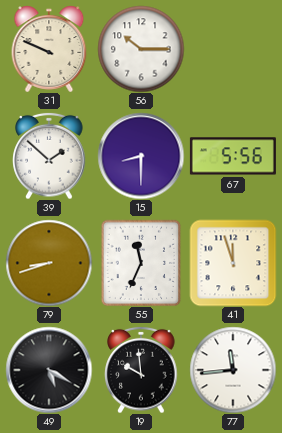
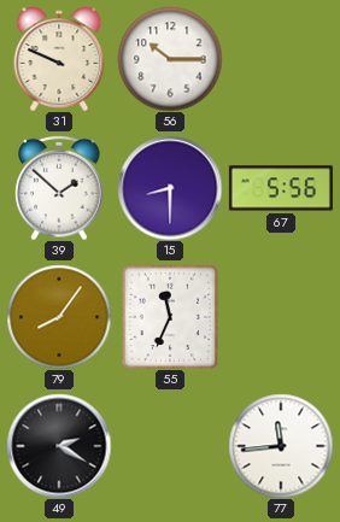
79: 8:42 -> 8:06 (59, 317)
41: 11:57 -> none (233, 263)
49: 5:20 -> 2:20 (59, 446)
19: 9:59 -> none (141, 370)
